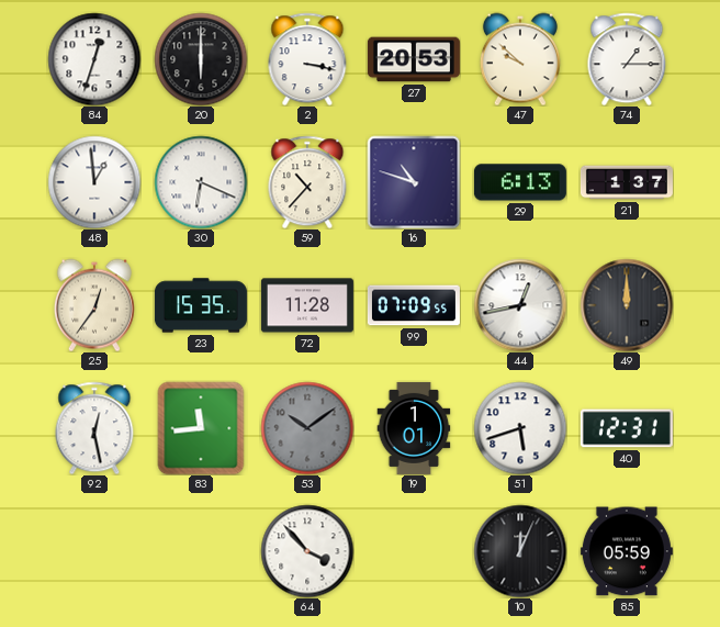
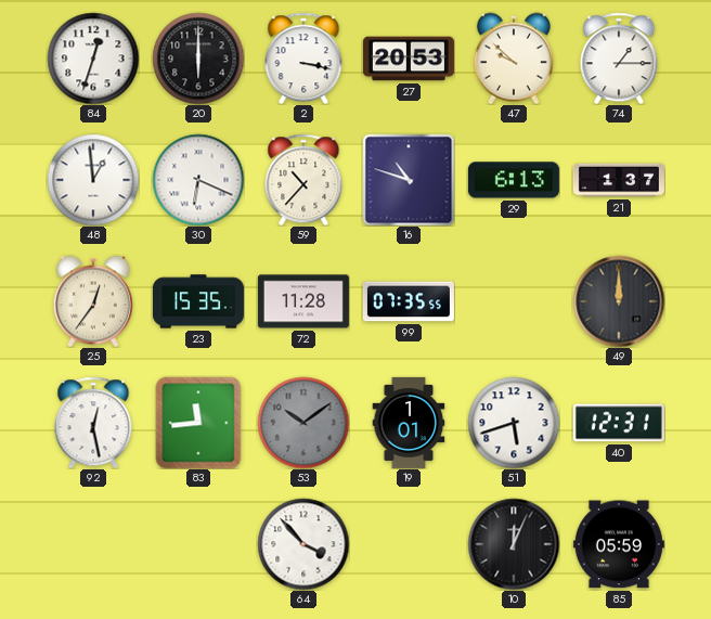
99: 07:09 -> 07:35 (409, 301)
44: 12:43 -> none (520, 305)
